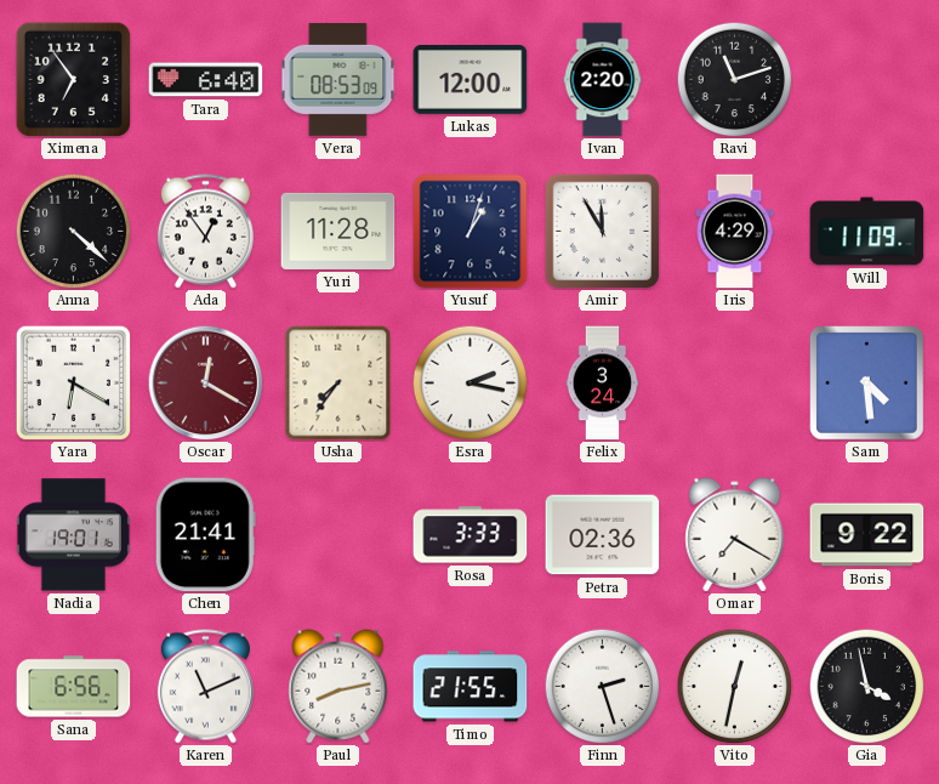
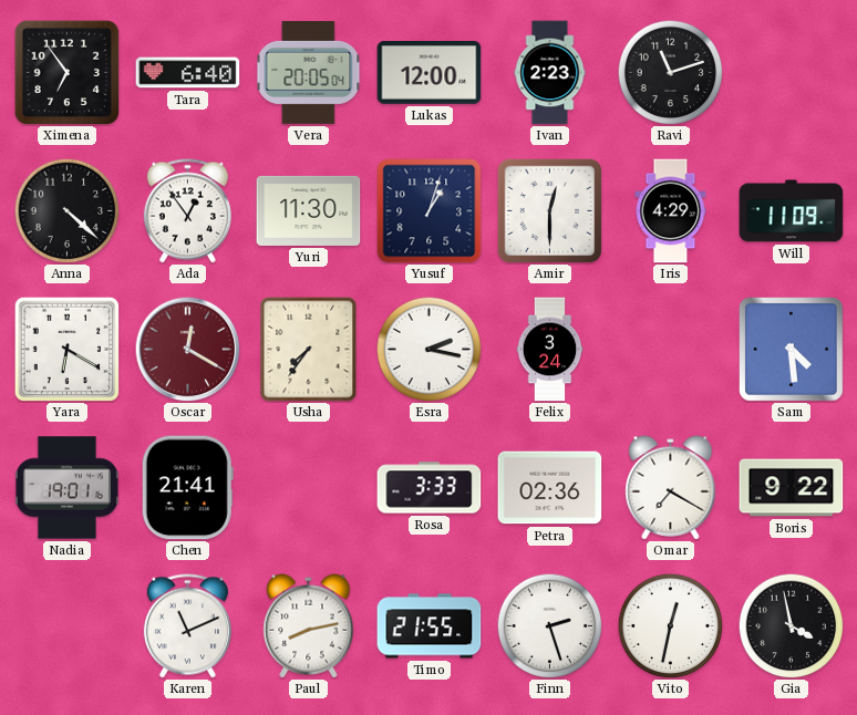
Vera: 08:53 -> 20:05 (309, 72)
Ivan: 2:20 -> 2:23 (550, 73)
Yuri: 11:28 -> 11:30 (309, 210)
Amir: 11:55 -> 12:30 (549, 210)
Sana: 6:56 -> none (74, 687)
